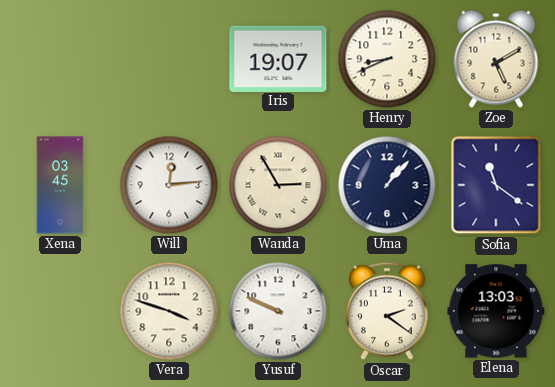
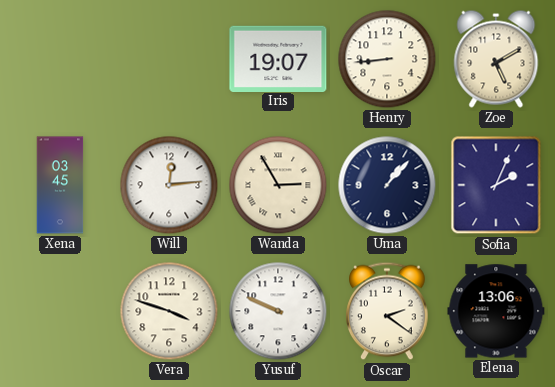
Henry: 8:41 -> 8:44 (387, 59)
Sofia: 11:21 -> 2:04 (496, 185)
Elena: 13:03 -> 13:06 (496, 311)
